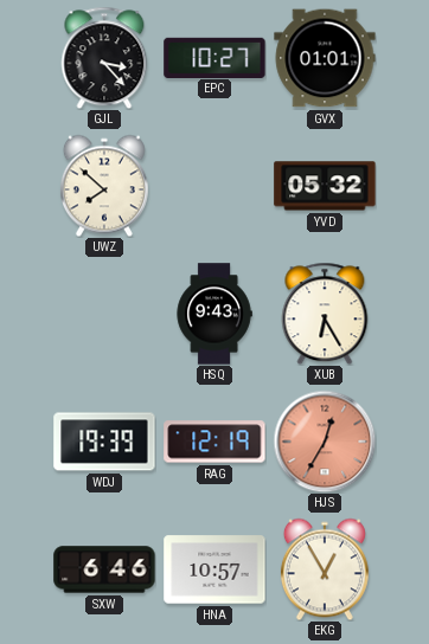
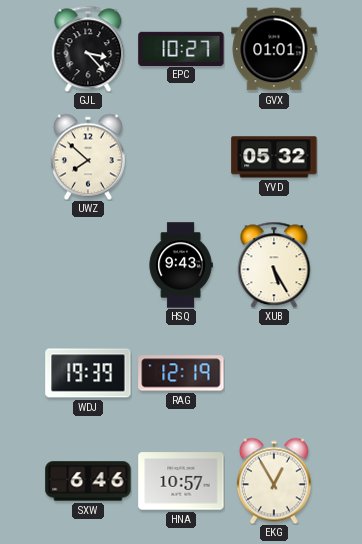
XUB: 6:25 -> 5:25 (274, 265)
HJS: 12:35 -> none (325, 442)
